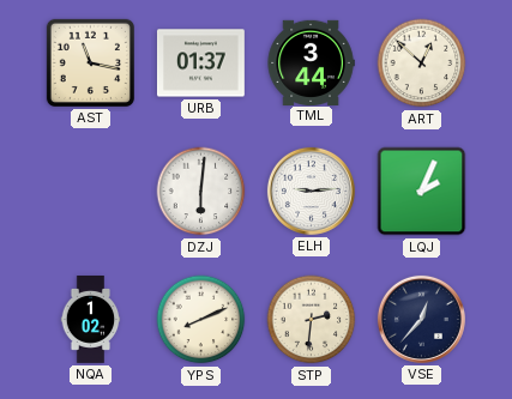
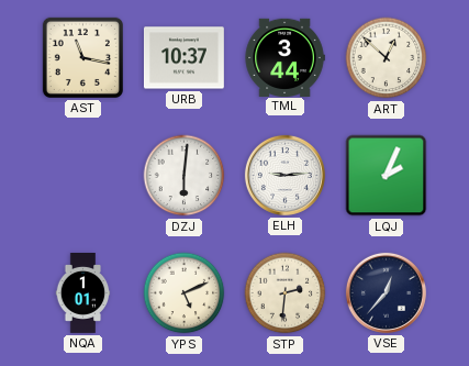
URB: 01:37 -> 10:37 (183, 58)
NQA: 1:02 -> 1:01 (83, 293)
YPS: 8:11 -> 5:11 (185, 293)
